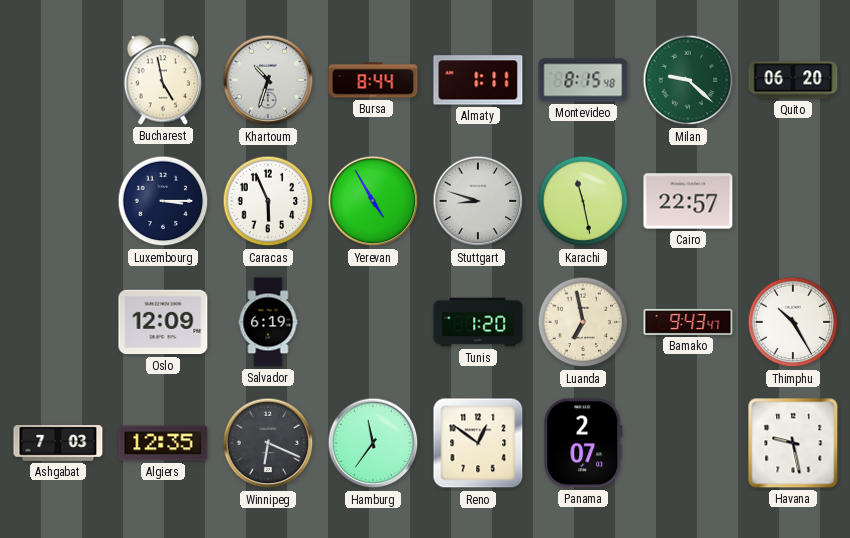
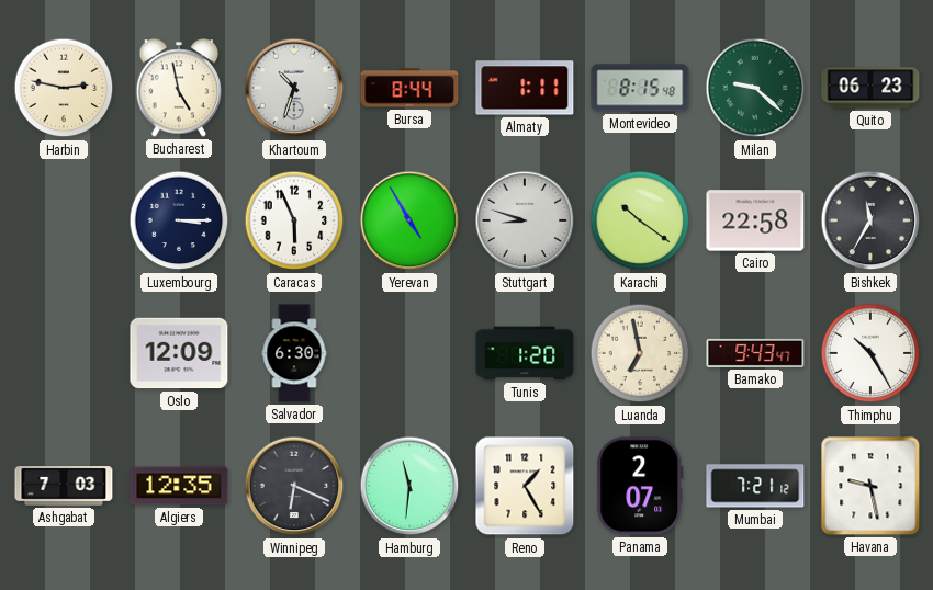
Harbin: none -> 2:47 (64, 88)
Quito: 06:20 -> 06:23 (870, 88)
Karachi: 11:28 -> 10:21 (640, 220)
Cairo: 22:57 -> 22:58 (755, 220)
Bishkek: none -> 11:35 (870, 220)
Salvador: 6:19 -> 6:30 (294, 353)
Hamburg: 11:36 -> 11:31 (409, 486)
Reno: 12:51 -> 1:25 (525, 486)
Mumbai: none -> 7:21 (755, 486)
